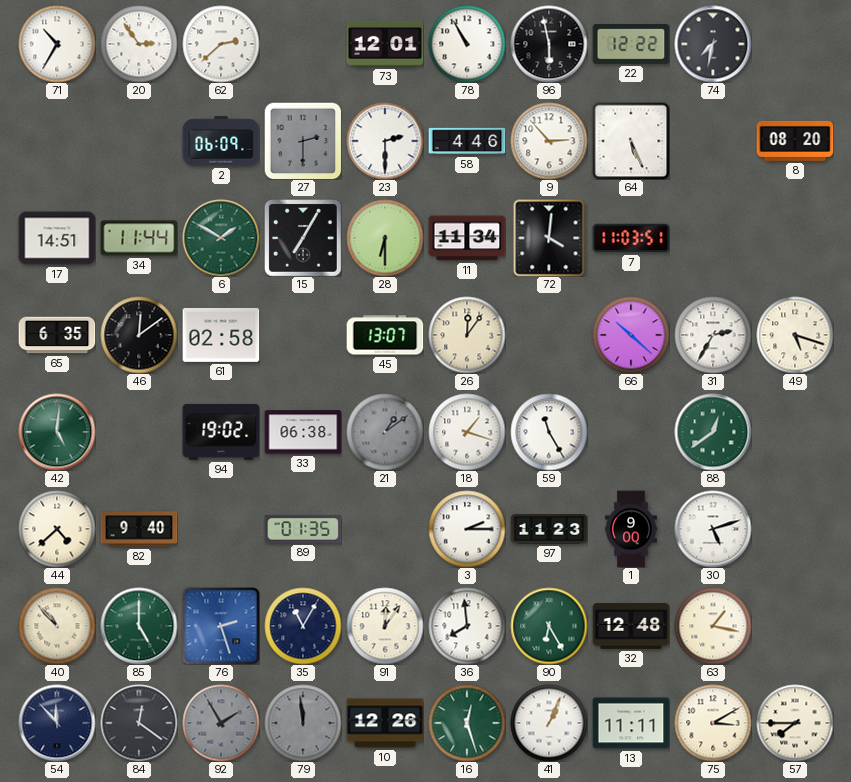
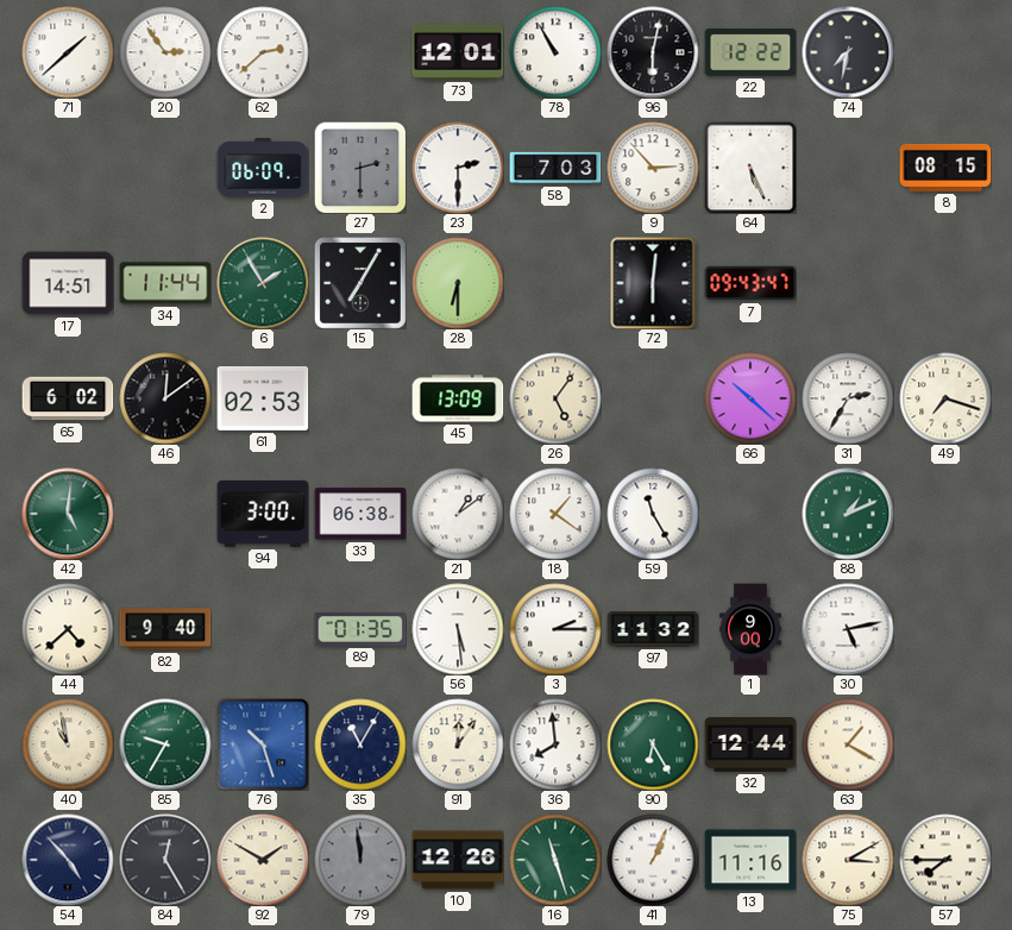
71: 10:35 -> 1:38 (68, 52)
96: 5:58 -> 6:02 (653, 52)
58: 4:46 -> 7:03 (555, 168)
8: 08:20 -> 08:15 (945, 168)
6: 1:50 -> 1:55 (263, 283)
11: 11:34 -> none (467, 238)
72: 4:01 -> 6:01 (653, 283)
7: 11:03 -> 09:43 (750, 283)
65: 6:35 -> 6:02 (68, 398)
61: 02:58 -> 02:53 (263, 398)
45: 13:07 -> 13:09 (458, 398)
26: 12:06 -> 5:06 (555, 398)
49: 5:18 -> 7:18 (945, 398)
94: 19:02 -> 3:00 (263, 514)
21 dial: grey -> white (458, 514)
18: 1:18 -> 1:21 (555, 514)
88: 12:39 -> 1:11 (848, 514)
56: none -> 5:29 (458, 629)
97: 11:23 -> 11:32 (653, 629)
30: 5:12 -> 5:13 (848, 629)
40: 10:53 -> 10:58 (68, 744)
85: 5:00 -> 9:35 (165, 744)
76: 2:27 -> 10:27 (263, 744)
32: 12:48 -> 12:44 (750, 744)
63: 1:17 -> 1:20 (848, 744)
54: 11:53 -> 4:53 (68, 860)
84: 12:21 -> 12:25 (165, 860)
92: 1:55 -> 1:50 (263, 860)
92 dial: grey -> cream (263, 860)
16: 12:27 -> 11:27 (555, 860)
13: 11:11 -> 11:16 (750, 860)
